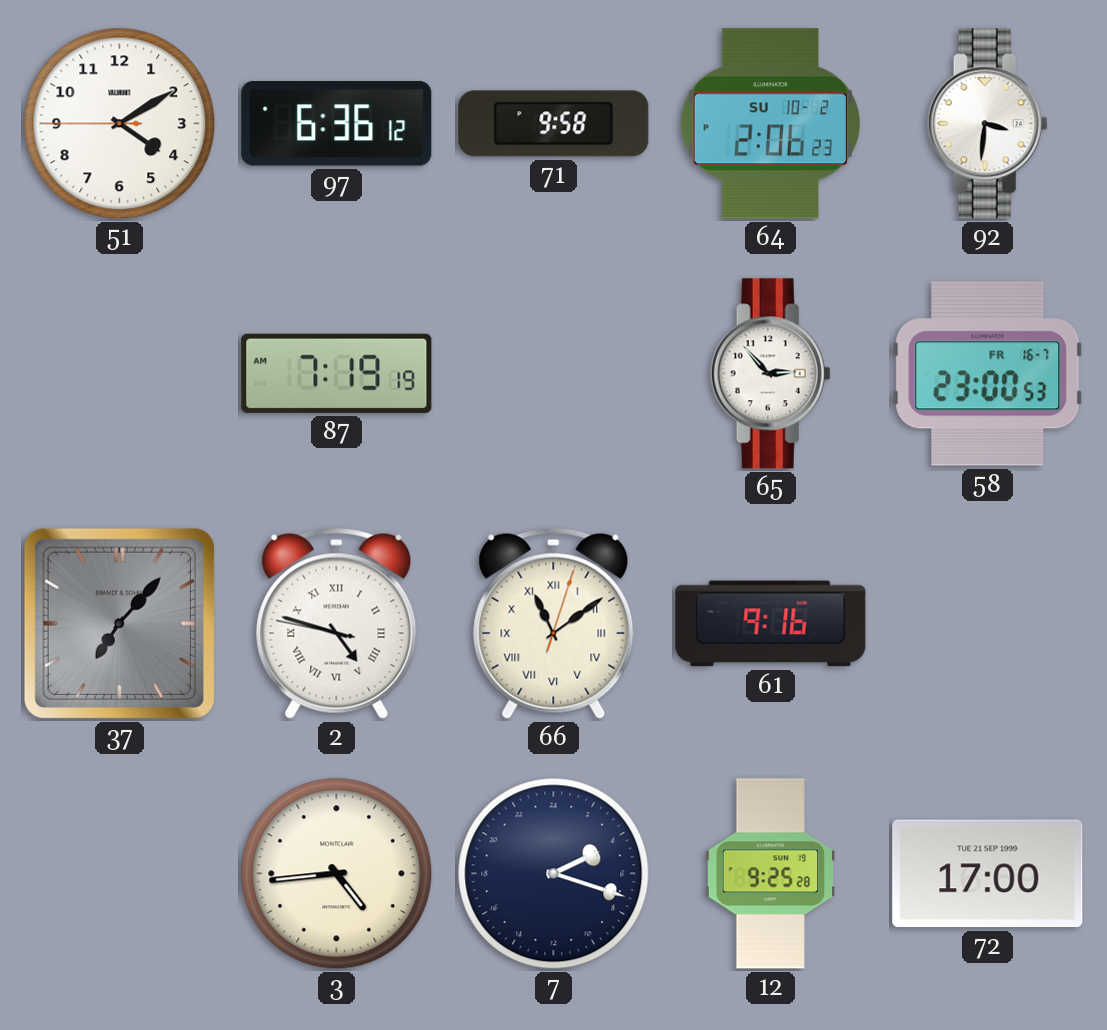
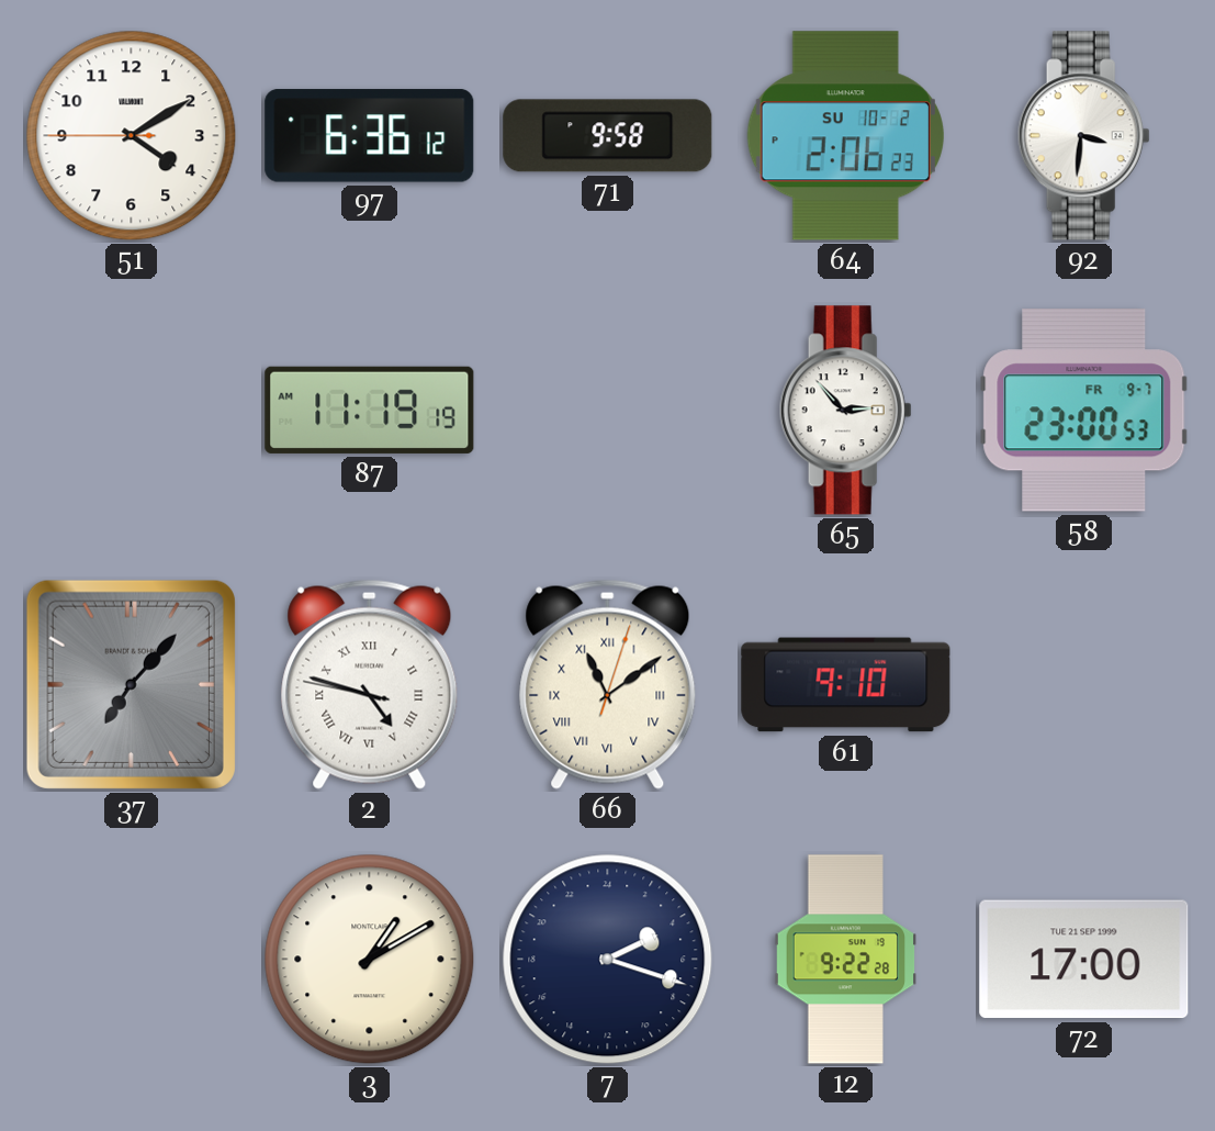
87: 7:19 -> 11:19 (370, 410)
58 date: FR 16-7 -> FR 9-7 (1084, 411)
61: 9:16 -> 9:10 (846, 685)
3: 4:44 -> 1:10 (370, 960)
12: 9:25 -> 9:22 (846, 960)
